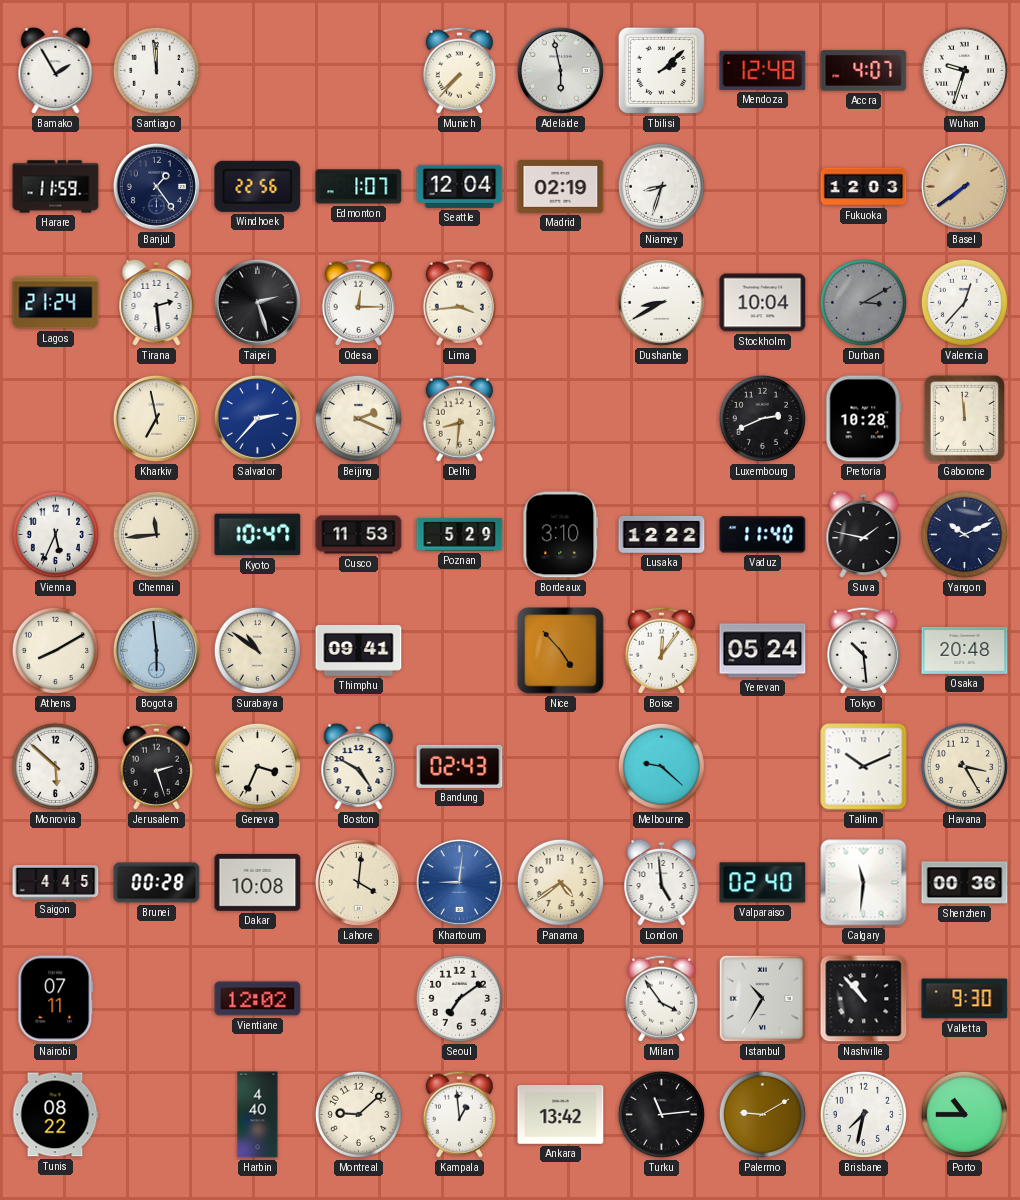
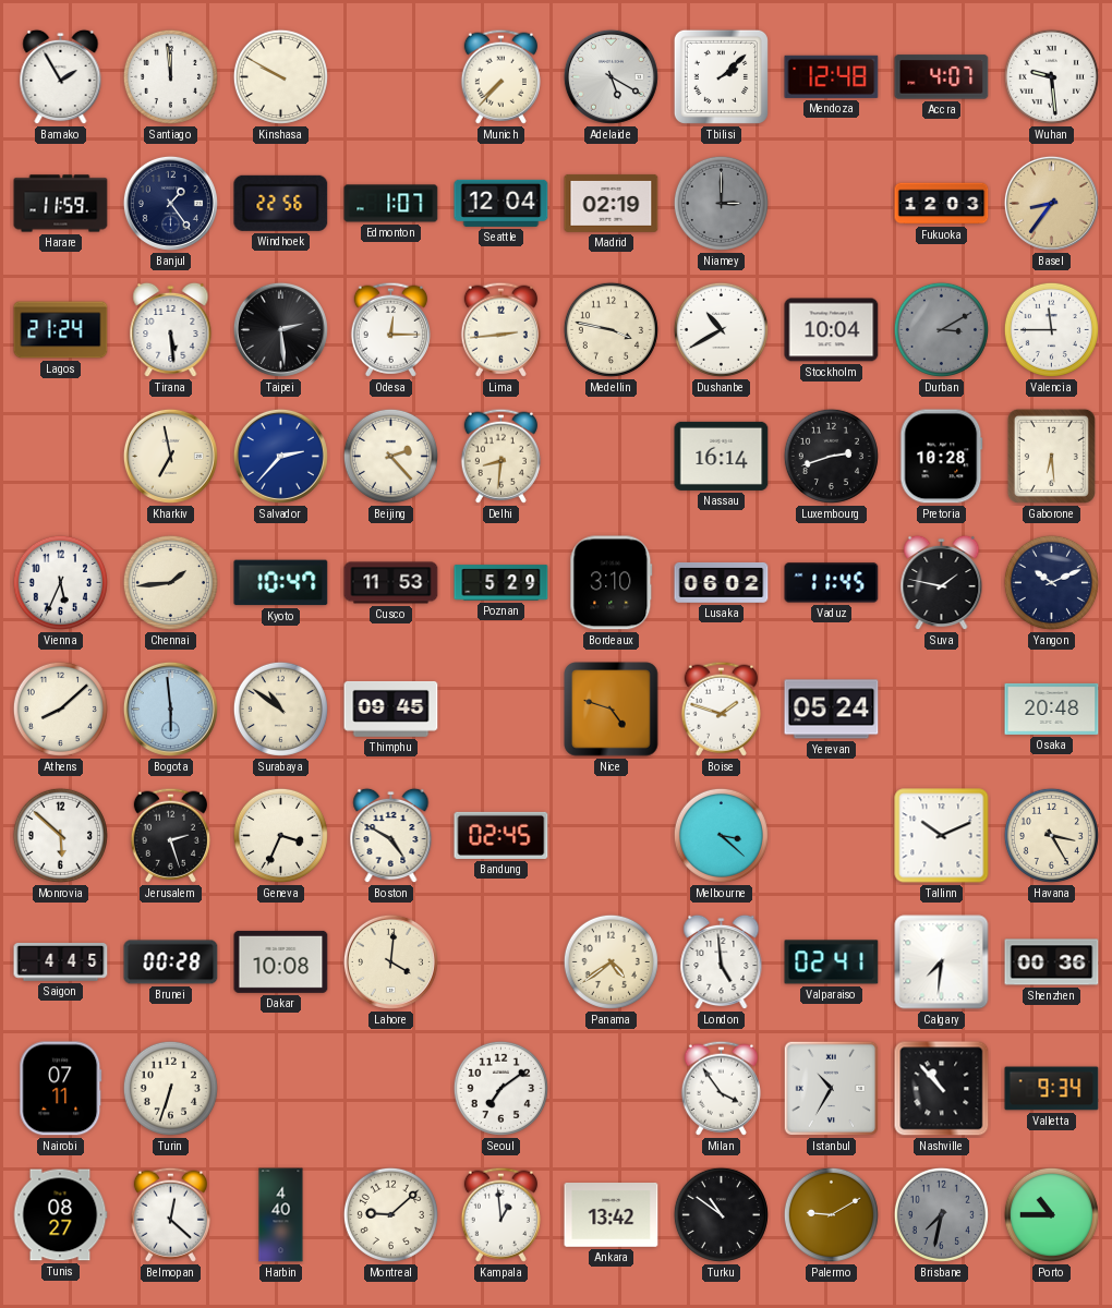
Kinshasa: none -> 9:50 (280, 76)
Adelaide: 5:58 -> 5:20 (611, 76)
Wuhan: 9:33 -> 9:29 (1051, 76)
Niamey: 8:33 -> 3:00 (721, 203)
Niamey dial: white -> grey (721, 203)
Basel: 7:39 -> 8:36 (1051, 203)
Tirana: 2:29 -> 5:29 (171, 330)
Taipei: 2:27 -> 2:29 (280, 329)
Lima: 3:44 -> 2:44 (500, 329)
Medellin: none -> 3:47 (611, 329)
Dushanbe: 8:40 -> 10:40 (721, 329)
Valencia: 12:37 -> 11:45 (1051, 329)
Beijing: 2:19 -> 2:23 (390, 456)
Nassau: none -> 16:14 (722, 456)
Luxembourg: 2:41 -> 2:42 (831, 456)
Gaborone: 11:59 -> 6:29 (1051, 456)
Chennai: 11:44 -> 1:44 (170, 582)
Lusaka: 12:22 -> 06:02 (722, 582)
Vaduz: 11:40 -> 11:45 (832, 583)
Athens: 8:10 -> 8:08 (60, 708)
Thimphu: 09:41 -> 09:45 (391, 708)
Nice: 4:53 -> 4:48 (612, 710)
Boise: 12:06 -> 1:48 (721, 708)
Tokyo: 10:29 -> none (863, 650)
Bandung: 02:43 -> 02:45 (501, 835)
Melbourne: 9:22 -> 3:22 (721, 835)
Khartoum: 9:01 -> none (459, 882)
Valparaiso: 02:40 -> 02:41 (832, 962)
Calgary: 11:31 -> 7:31 (942, 962)
Turin: none -> 6:33 (170, 1088)
Vientiane: 12:02 -> none (258, 999)
Valletta: 9:30 -> 9:34 (1052, 1089)
Tunis: 08:22 -> 08:27 (60, 1215)
Belmopan: none -> 12:22 (170, 1214)
Turku: 11:14 -> 10:51 (721, 1214)
Brisbane dial: white -> grey (941, 1214)
